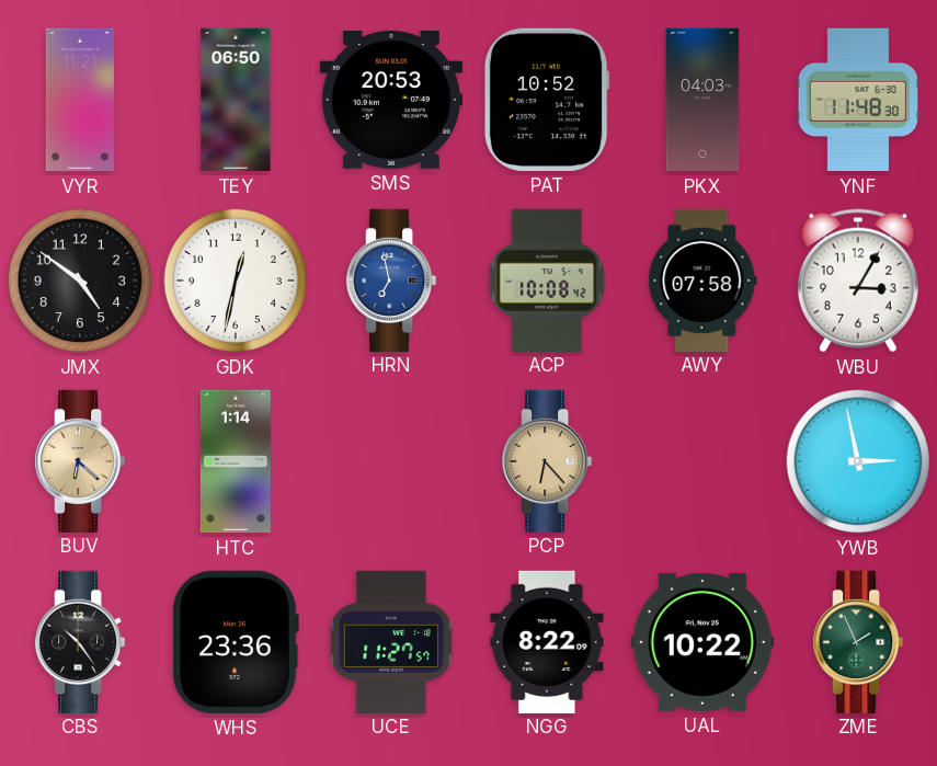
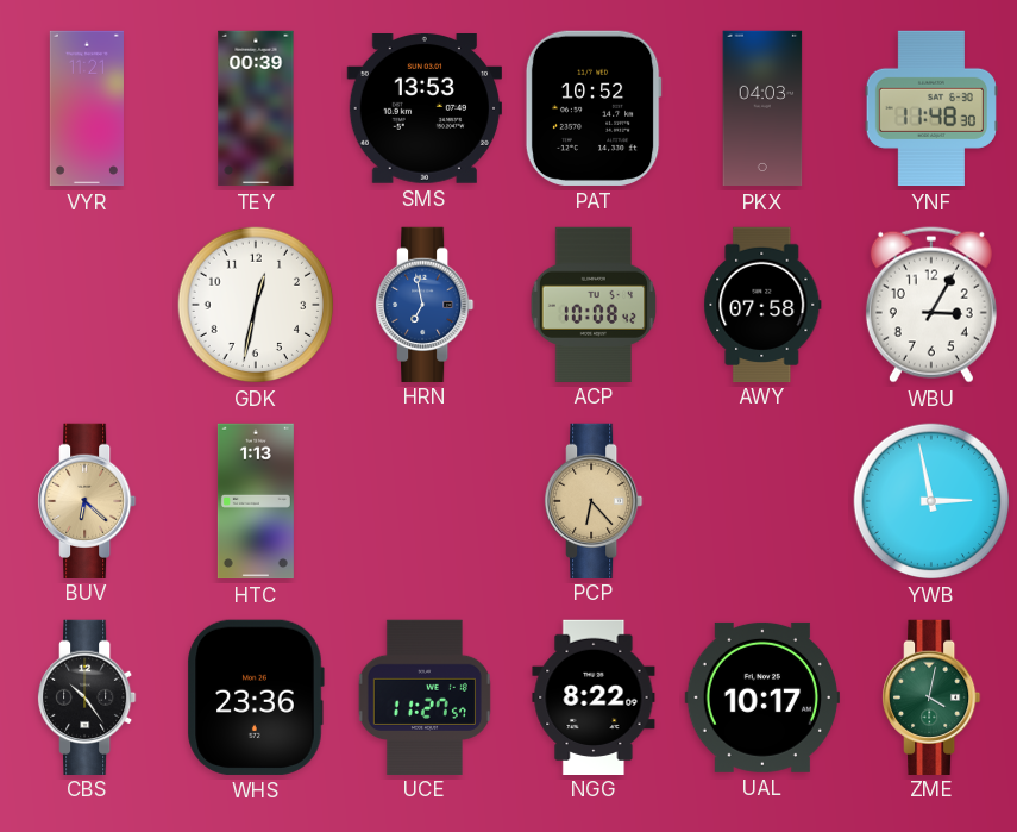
TEY: 06:50 -> 00:39 (256, 108)
SMS: 20:53 -> 13:53 (423, 110)
JMX: 4:51 -> none (80, 281)
HTC: 1:14 -> 1:13 (256, 501)
UAL: 10:22 -> 10:17 (761, 697)
ZME: 1:56 -> 4:02 (933, 696)
